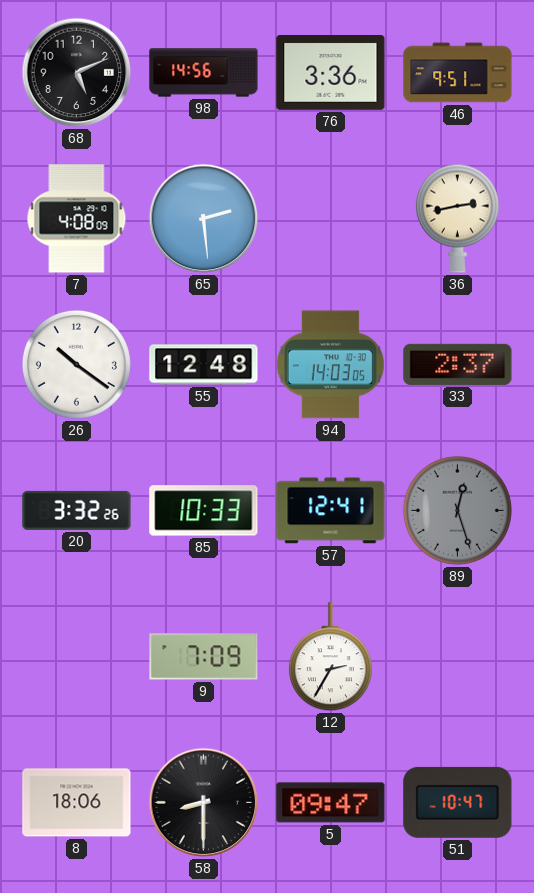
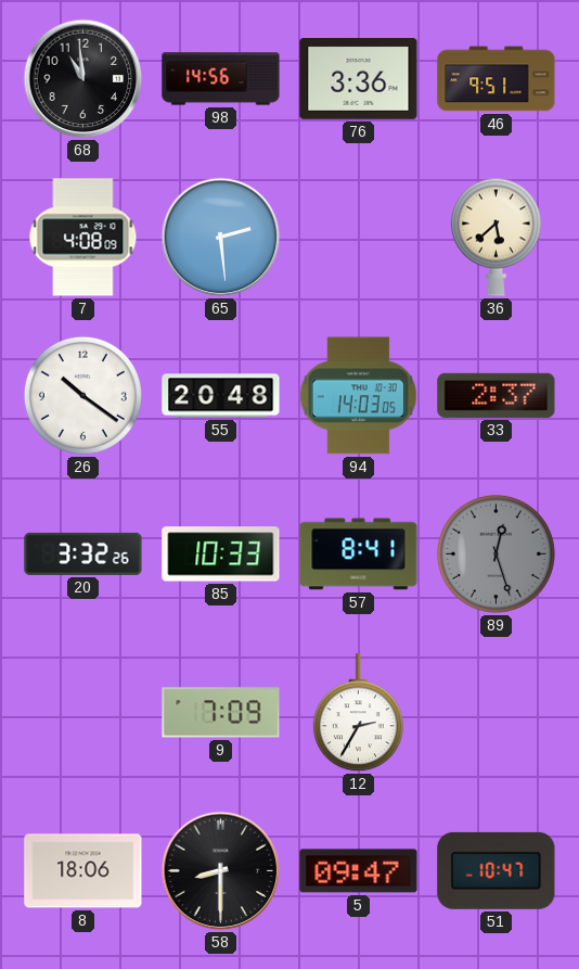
68: 5:11 -> 10:59 (83, 79)
36: 2:43 -> 5:38 (496, 237)
55: 12:48 -> 20:48 (221, 396)
57: 12:41 -> 8:41 (359, 554)
